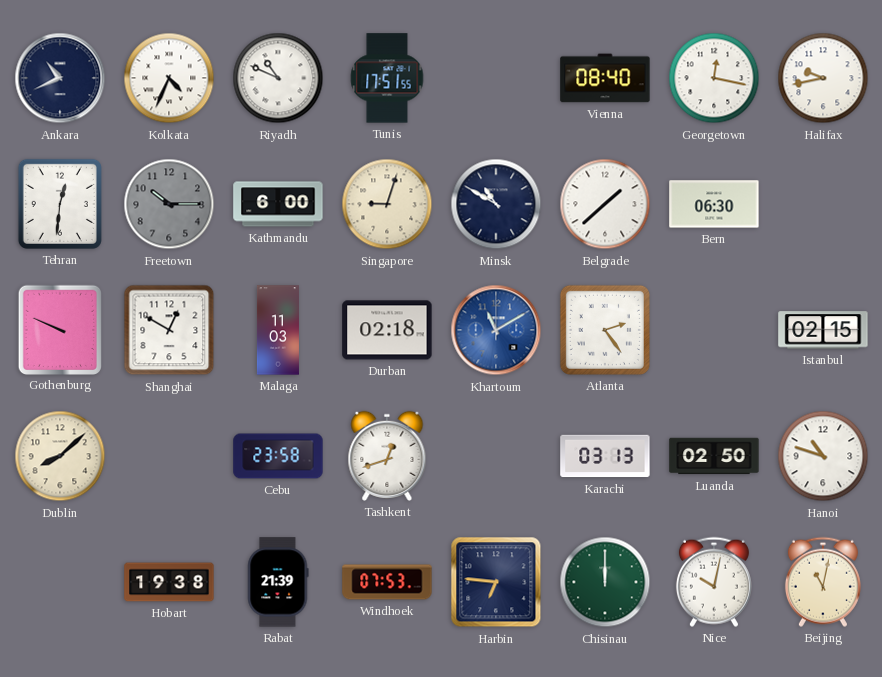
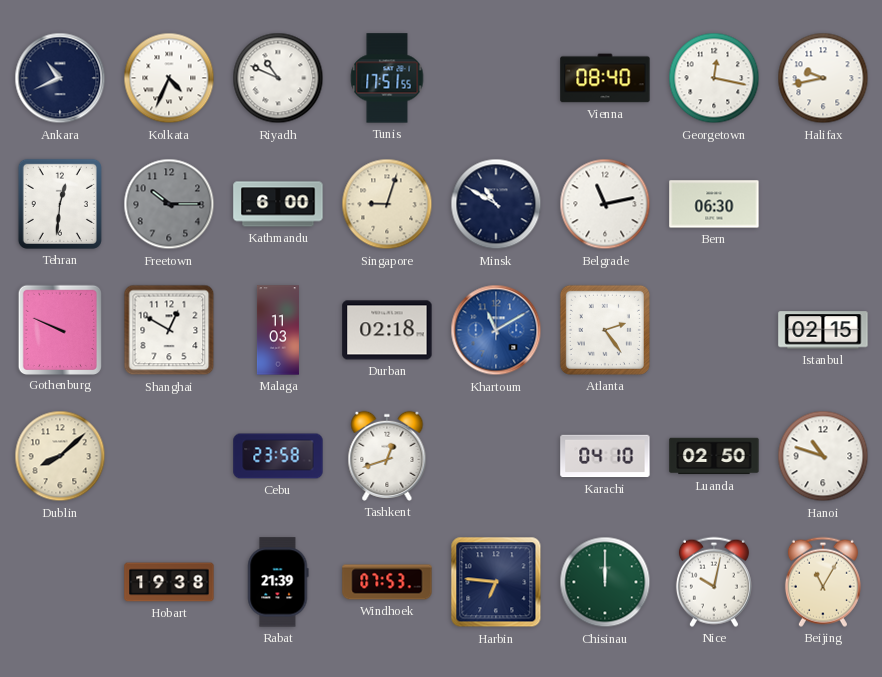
Belgrade: 1:38 -> 11:13 (605, 204)
Karachi: 03:13 -> 04:10 (605, 456)
Beijing: 11:02 -> 11:05 (823, 582)
